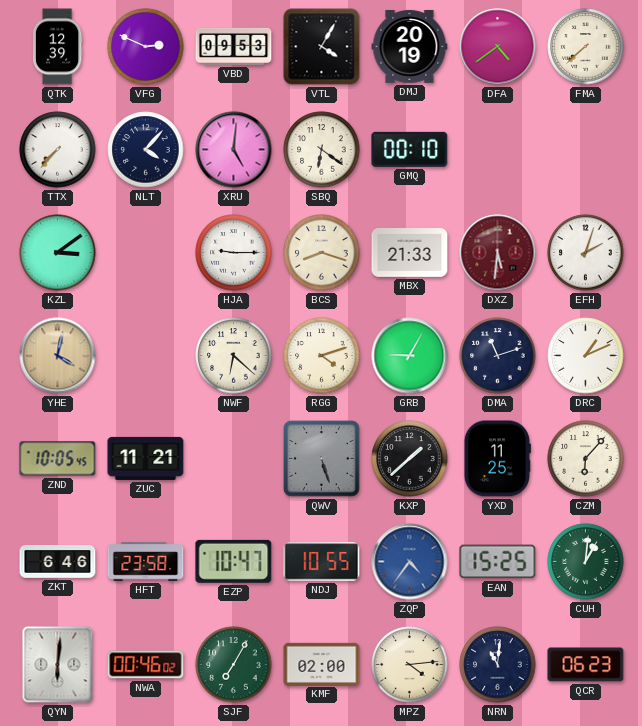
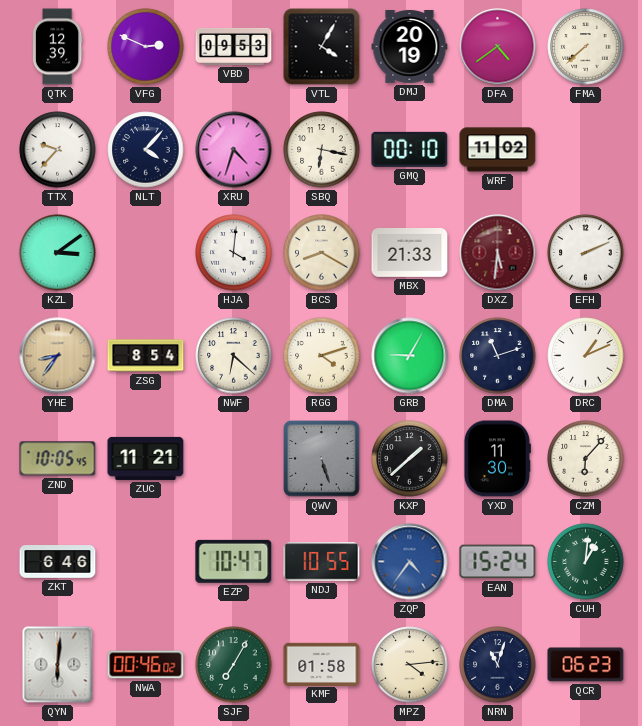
TTX: 7:37 -> 9:37 (58, 150)
XRU: 5:01 -> 4:33 (234, 150)
SBQ: 6:21 -> 6:17 (322, 150)
WRF: none -> 11:02 (498, 150)
HJA: 9:15 -> 4:01 (234, 253)
BCS: 8:18 -> 8:20 (322, 253)
EFH: 2:03 -> 2:11 (586, 253)
YHE: 4:02 -> 8:36 (58, 356)
ZSG: none -> 8:54 (146, 356)
YXD: 11:25 -> 11:30 (497, 459)
HFT: 23:58 -> none (146, 562)
EAN: 15:25 -> 15:24 (498, 562)
KMF: 02:00 -> 01:58 (322, 664)
NRN: 11:01 -> 11:03 (498, 665)
